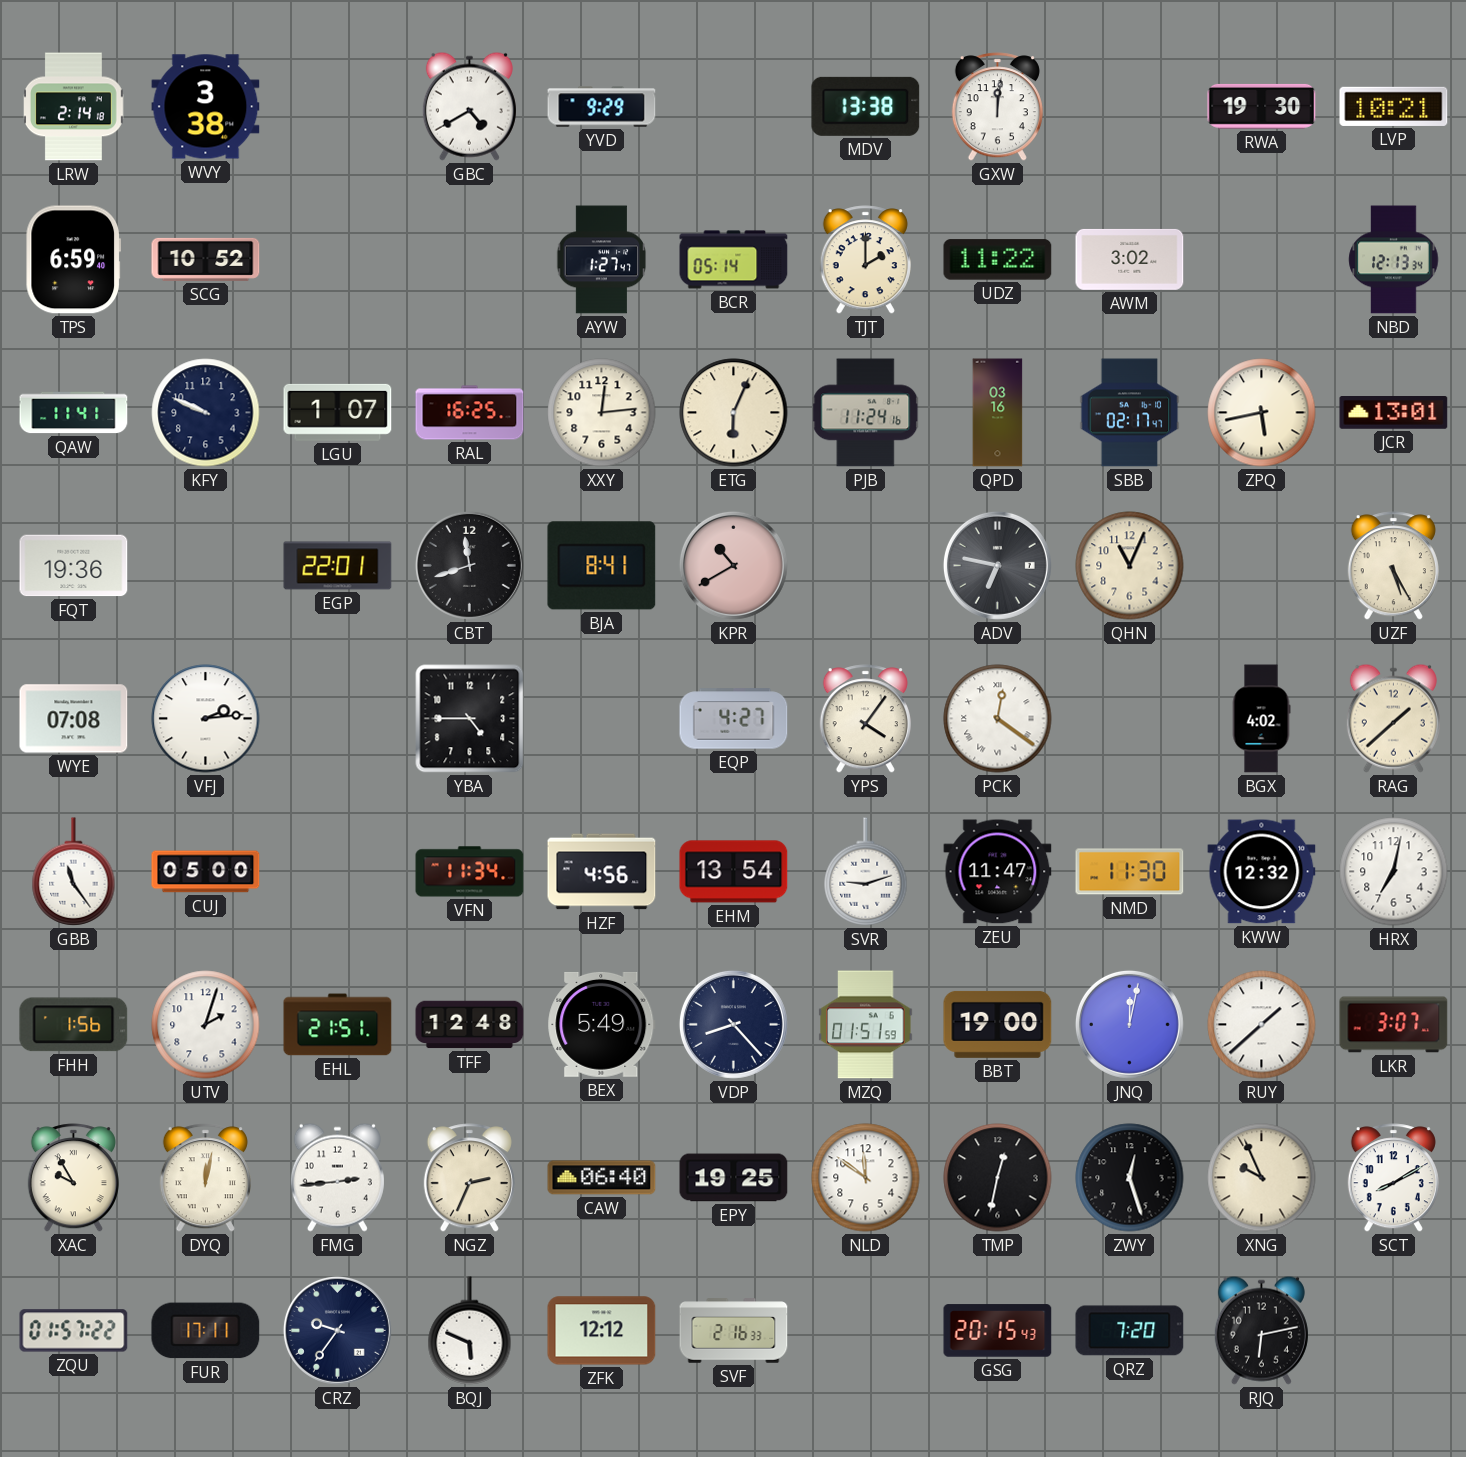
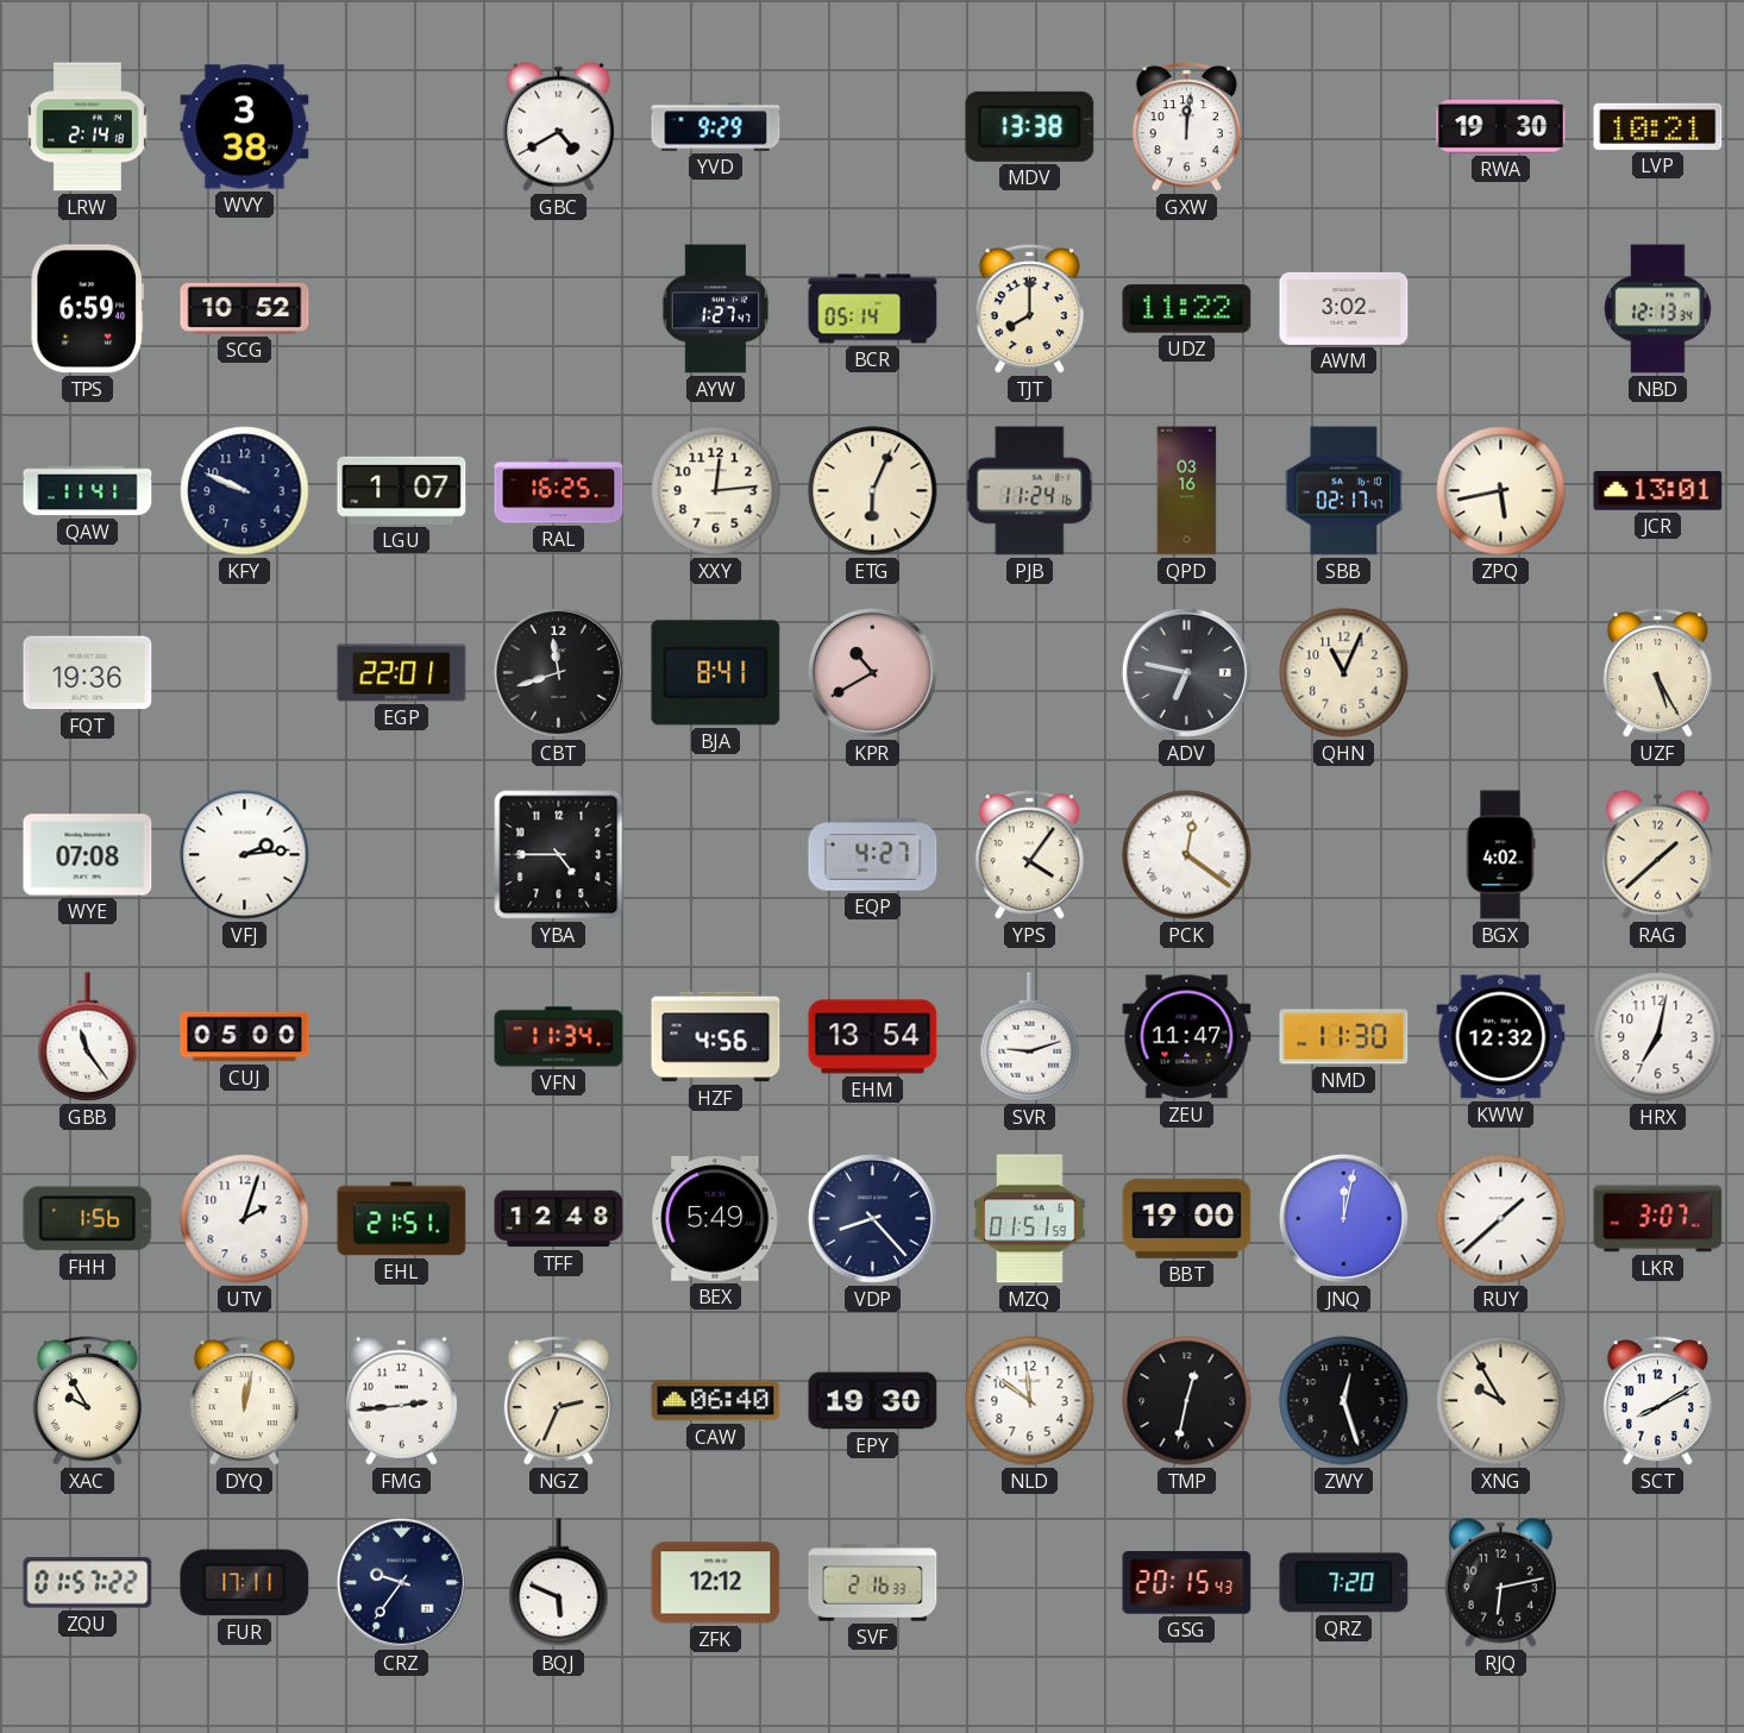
TJT: 2:00 -> 8:00 (1029, 309)
EPY: 19:25 -> 19:30 (873, 1401)
XNG: 9:56 -> 9:55 (1501, 1401)
